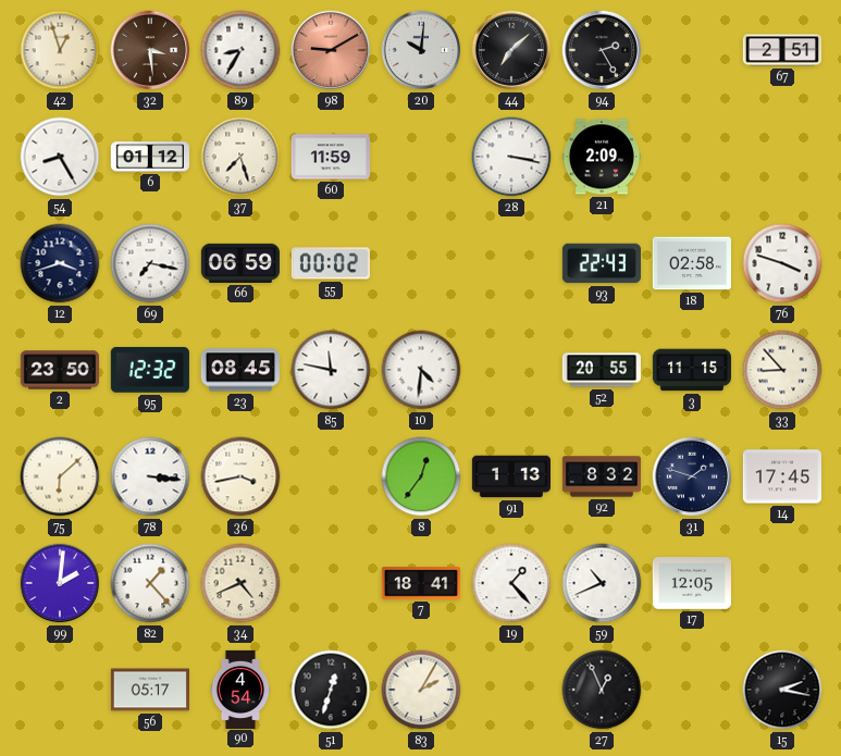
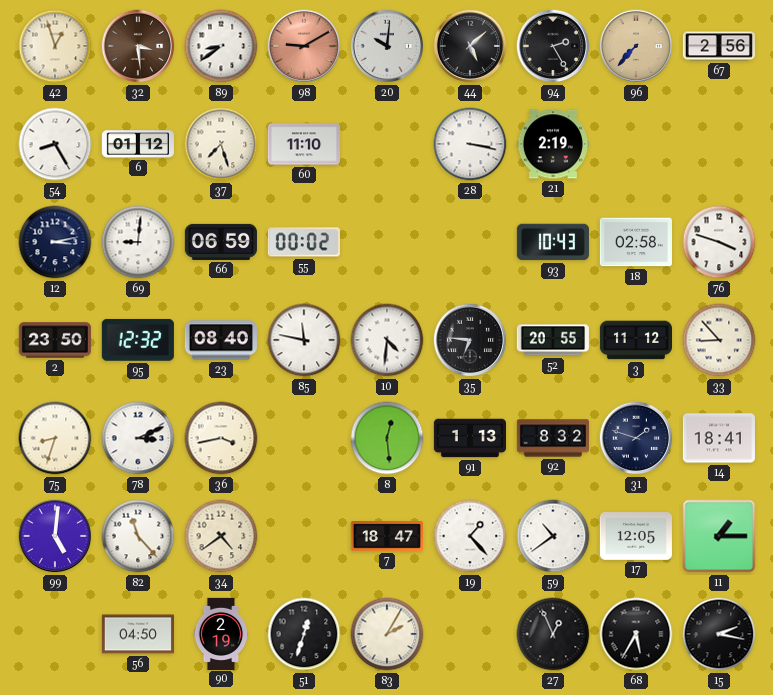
89: 8:35 -> 8:39 (221, 46)
44: 7:08 -> 5:08 (470, 46)
96: none -> 7:37 (636, 46)
67: 2:51 -> 2:56 (719, 46)
60: 11:59 -> 11:10 (304, 144)
21: 2:09 -> 2:19 (553, 144)
12: 3:42 -> 3:13 (55, 242)
69: 7:17 -> 9:01 (138, 242)
93: 22:43 -> 10:43 (553, 242)
23: 08:45 -> 08:40 (221, 340)
35: none -> 6:46 (470, 340)
3: 11:15 -> 11:12 (635, 340)
75: 6:08 -> 8:33 (55, 438)
78: 3:16 -> 3:11 (138, 438)
8: 12:36 -> 12:29 (387, 438)
14: 17:45 -> 18:41 (719, 438)
99: 2:01 -> 5:01 (55, 536)
82: 1:23 -> 11:23 (138, 536)
34: 4:41 -> 4:39 (221, 536)
7: 18:41 -> 18:47 (386, 536)
59: 10:41 -> 10:39 (553, 536)
11: none -> 1:15 (719, 536)
56: 05:17 -> 04:50 (138, 634)
90: 4:54 -> 2:19 (221, 633)
68: none -> 5:35 (636, 634)
